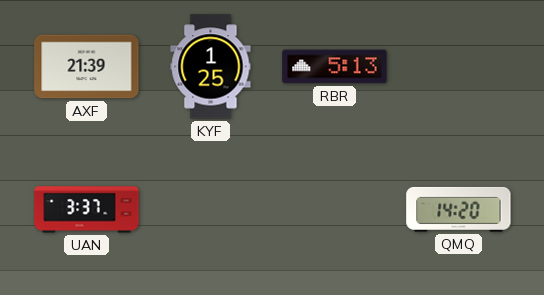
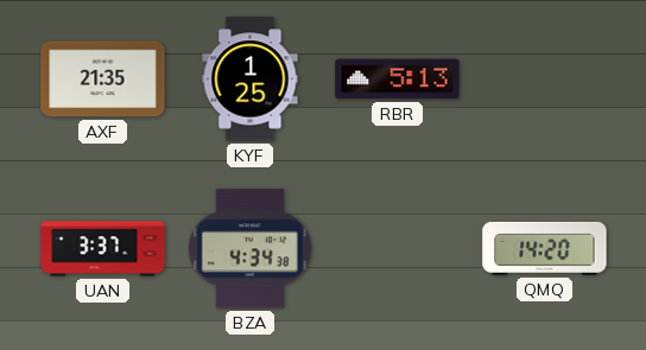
AXF: 21:39 -> 21:35 (103, 79)
BZA: none -> 4:34 (249, 249)
